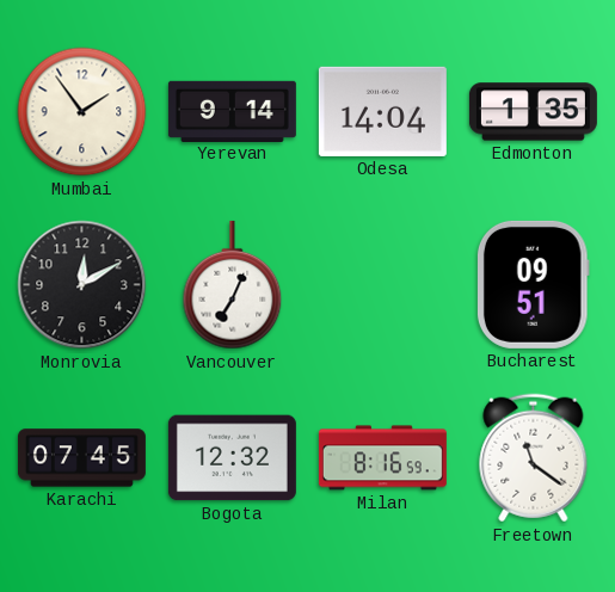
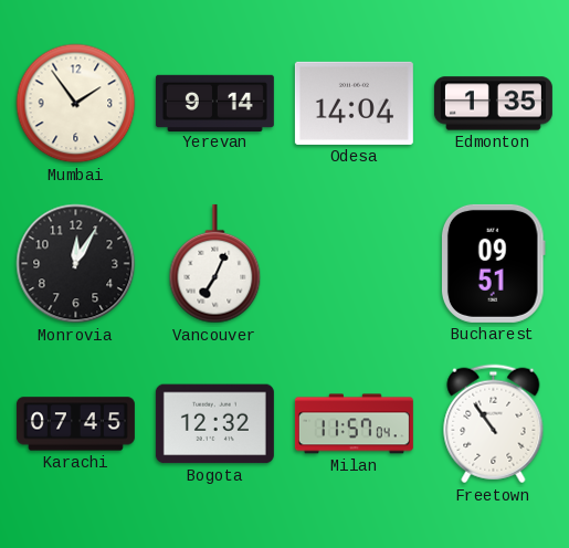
Monrovia: 12:10 -> 12:05 (76, 264)
Milan: 8:16 -> 11:57 (354, 424)
Freetown: 11:21 -> 10:54 (494, 424)
